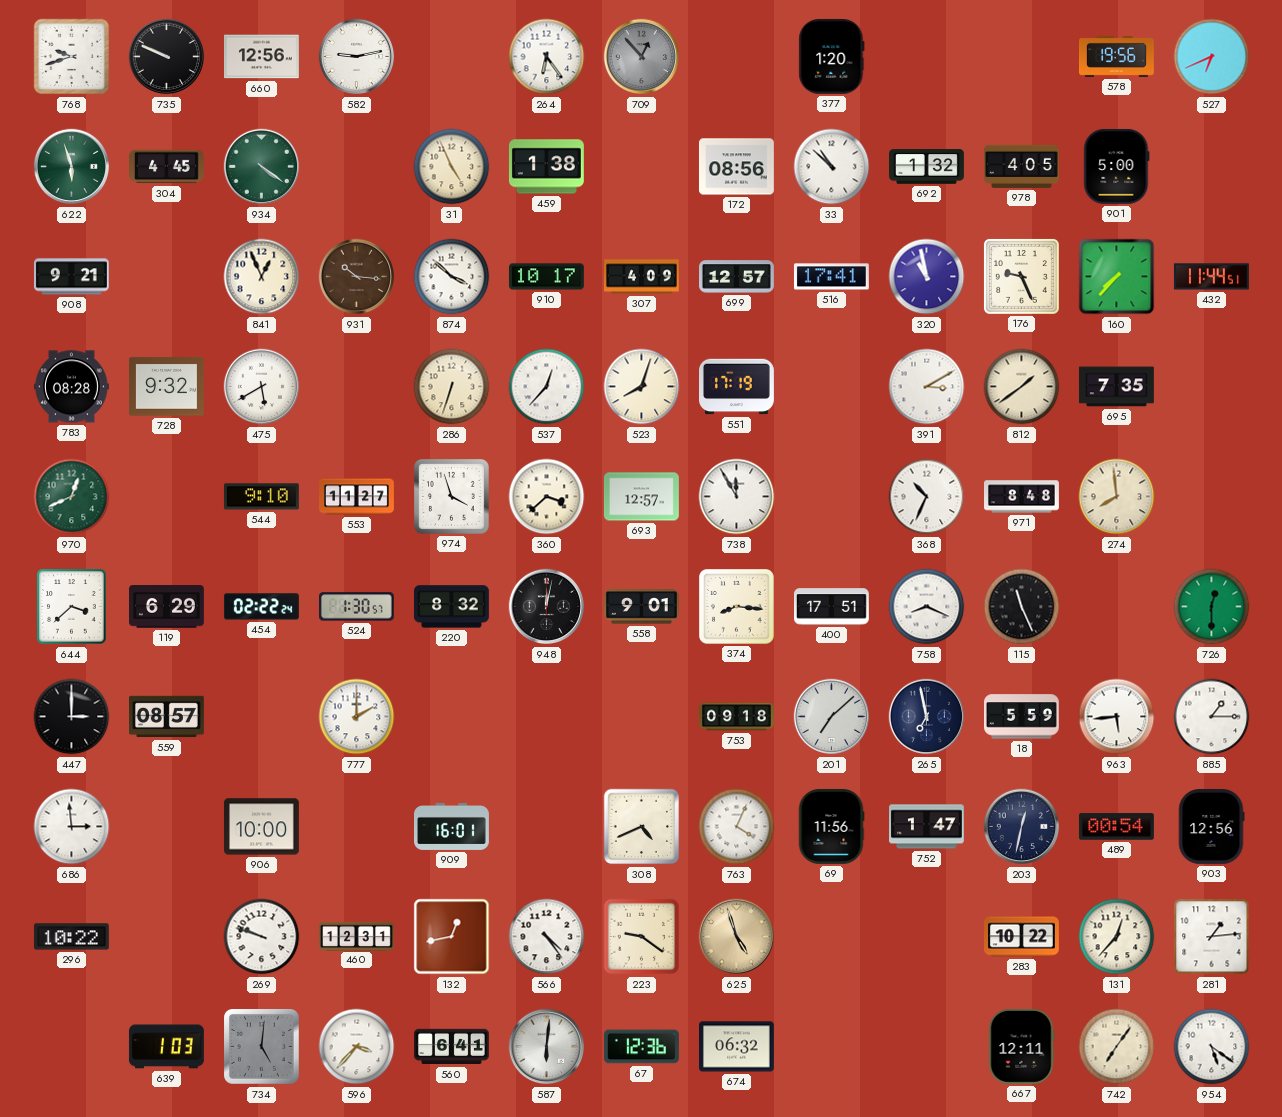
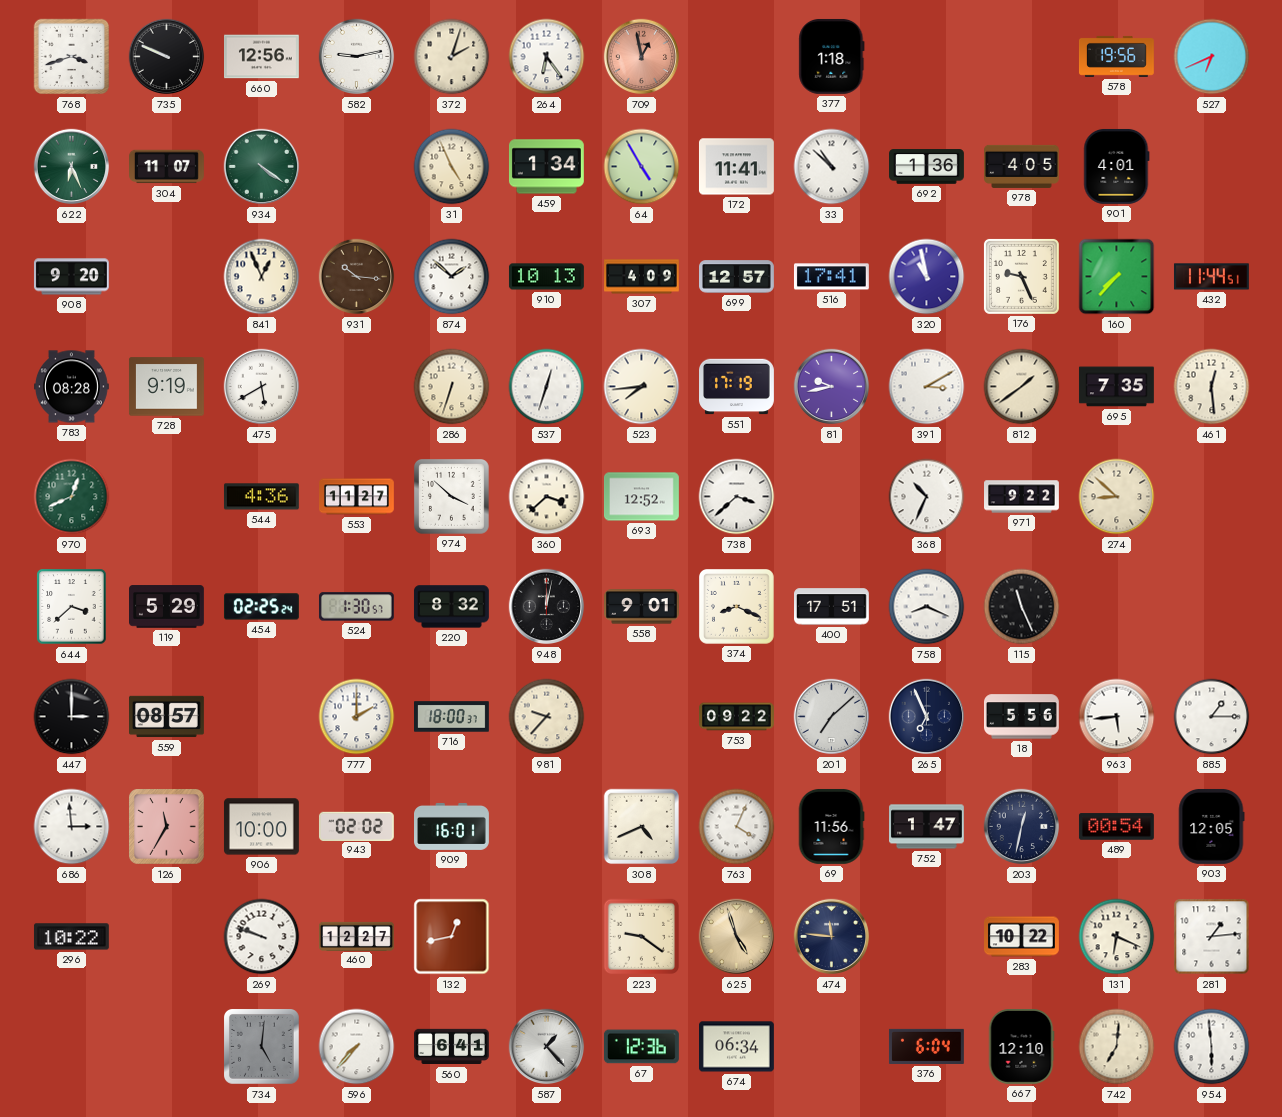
768: 9:42 -> 3:42 (72, 57)
372: none -> 2:03 (452, 57)
709: 12:53 -> 12:58 (642, 57)
709 dial: grey -> salmon (642, 57)
377: 1:20 -> 1:18 (832, 56)
622: 5:57 -> 6:26 (72, 167)
304: 4:45 -> 11:07 (167, 167)
459: 1:38 -> 1:34 (546, 167)
64: none -> 4:55 (642, 167)
172: 08:56 -> 11:41 (736, 167)
692: 1:32 -> 1:36 (927, 167)
901: 5:00 -> 4:01 (1117, 166)
908: 9:21 -> 9:20 (71, 277)
874: 3:52 -> 1:52 (452, 277)
910: 10:17 -> 10:13 (546, 277)
728: 9:32 -> 9:19 (166, 387)
537: 12:37 -> 12:33 (547, 387)
523: 8:03 -> 7:44 (642, 387)
81: none -> 9:43 (832, 387)
461: none -> 12:29 (1212, 387)
544: 9:10 -> 4:36 (261, 497)
974: 3:57 -> 3:52 (452, 497)
693: 12:57 -> 12:52 (641, 497)
738: 11:55 -> 3:38 (737, 497)
971: 8:48 -> 9:22 (1022, 497)
274: 7:59 -> 8:52 (1117, 497)
119: 6:29 -> 5:29 (167, 607)
454: 02:22 -> 02:25 (261, 607)
374: 8:16 -> 8:19 (737, 607)
726: 12:30 -> none (1212, 607)
716: none -> 18:00 (452, 717)
981: none -> 9:37 (547, 717)
753: 09:18 -> 09:22 (737, 717)
265: 6:58 -> 6:56 (927, 717)
18: 5:59 -> 5:56 (1022, 717)
126: none -> 11:35 (167, 827)
943: none -> 02:02 (356, 826)
903: 12:56 -> 12:05 (1211, 826)
460: 12:31 -> 12:27 (357, 936)
566: 4:24 -> none (547, 937)
474: none -> 11:46 (832, 937)
131: 12:37 -> 6:19 (1117, 937)
639: 1:03 -> none (167, 1047)
596: 3:37 -> 7:37 (357, 1047)
587: 6:01 -> 1:23 (547, 1047)
674: 06:32 -> 06:34 (737, 1047)
376: none -> 6:04 (926, 1046)
667: 12:11 -> 12:10 (1021, 1046)
742: 7:06 -> 7:01 (1117, 1047)
954: 5:21 -> 5:59 (1212, 1047)
